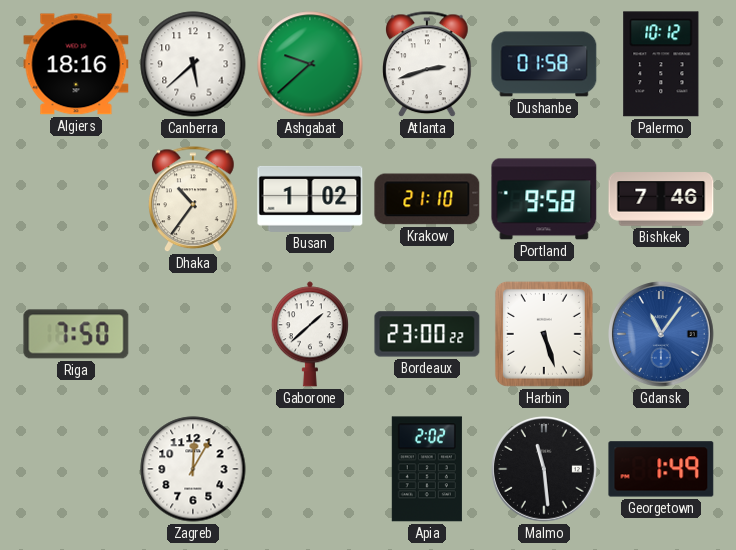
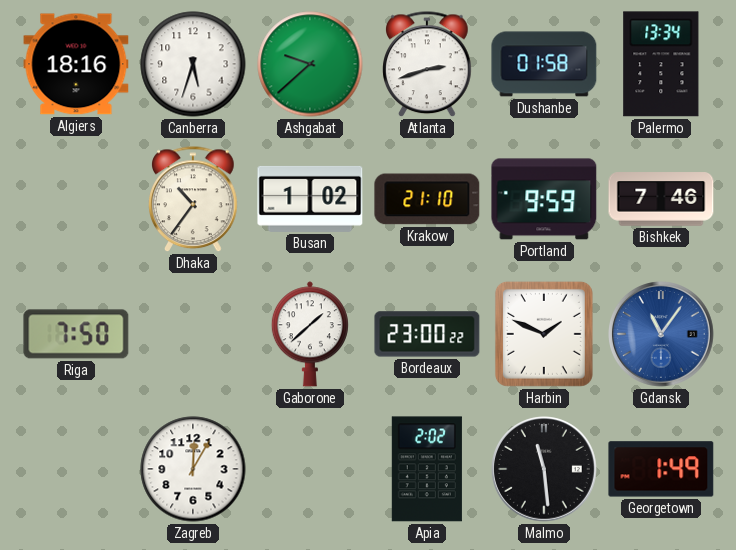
Canberra: 5:38 -> 5:33 (193, 64)
Palermo: 10:12 -> 13:34 (661, 64)
Portland: 9:58 -> 9:59 (544, 199)
Harbin: 5:27 -> 1:49 (544, 334)
